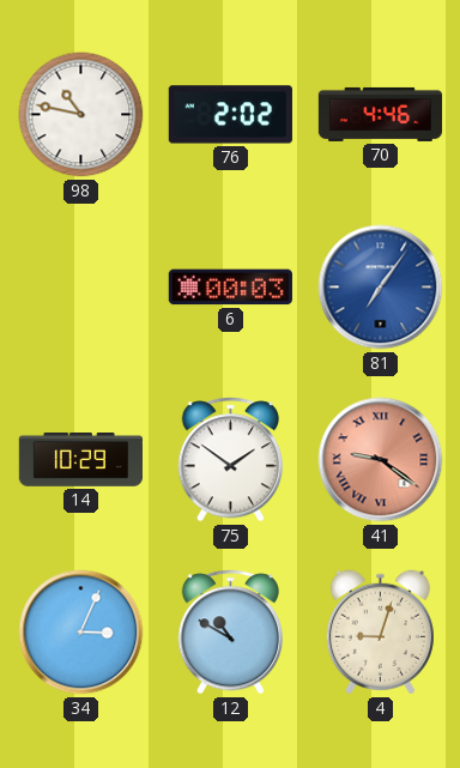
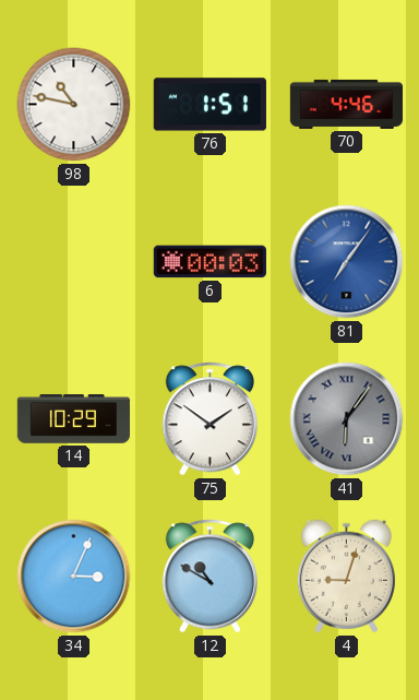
76: 2:02 -> 1:51 (209, 105)
41: 9:21 -> 6:06 (347, 419)
41 dial: salmon -> grey (347, 419)
